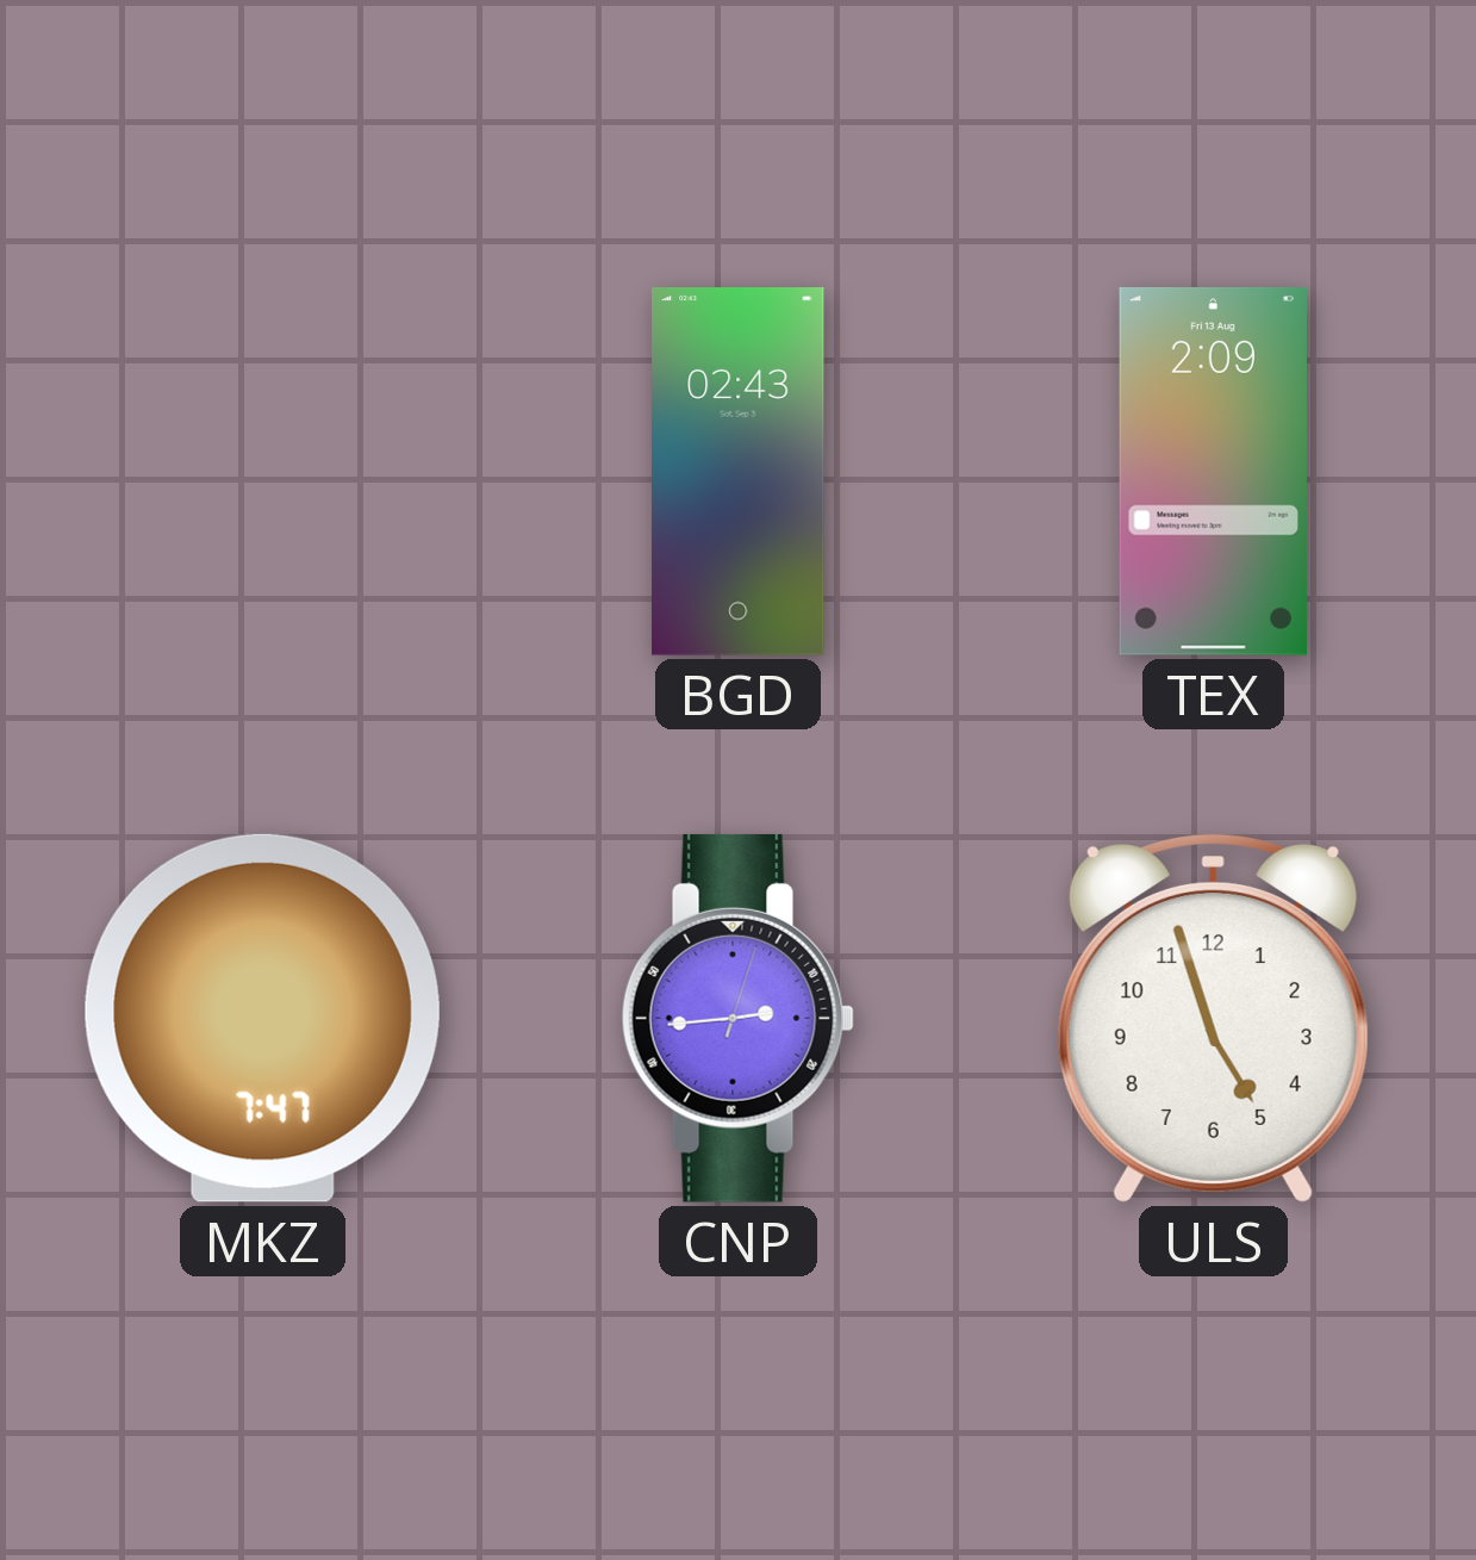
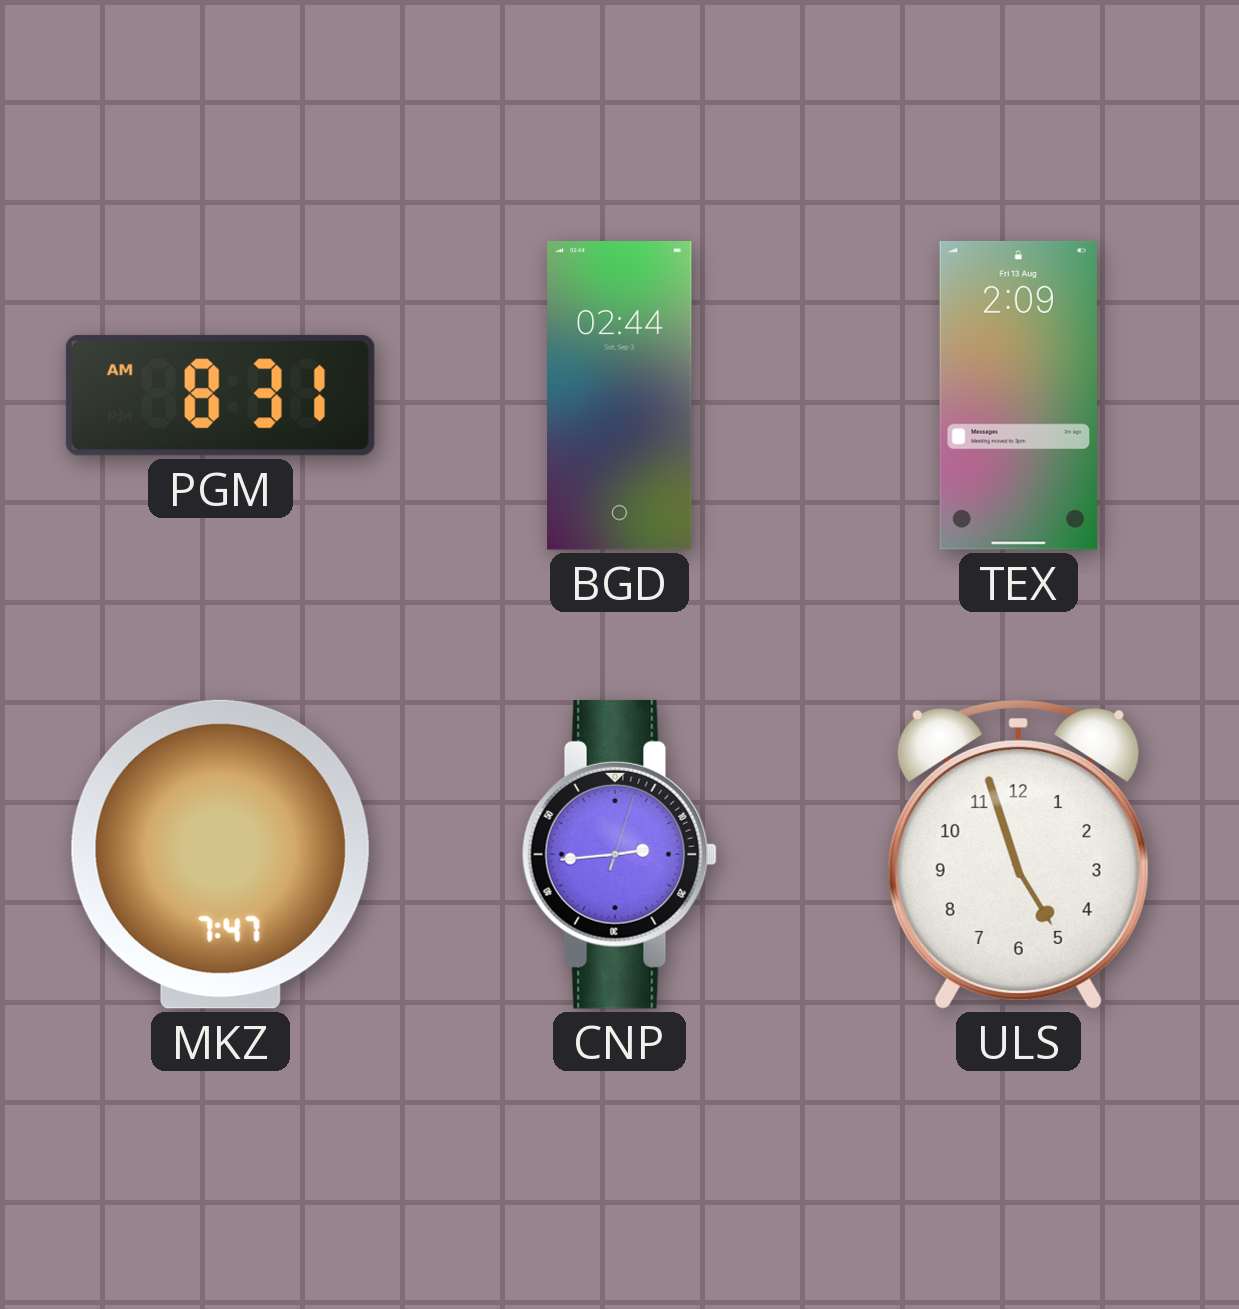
PGM: none -> 8:31 (220, 395)
BGD: 02:43 -> 02:44 (620, 396)
